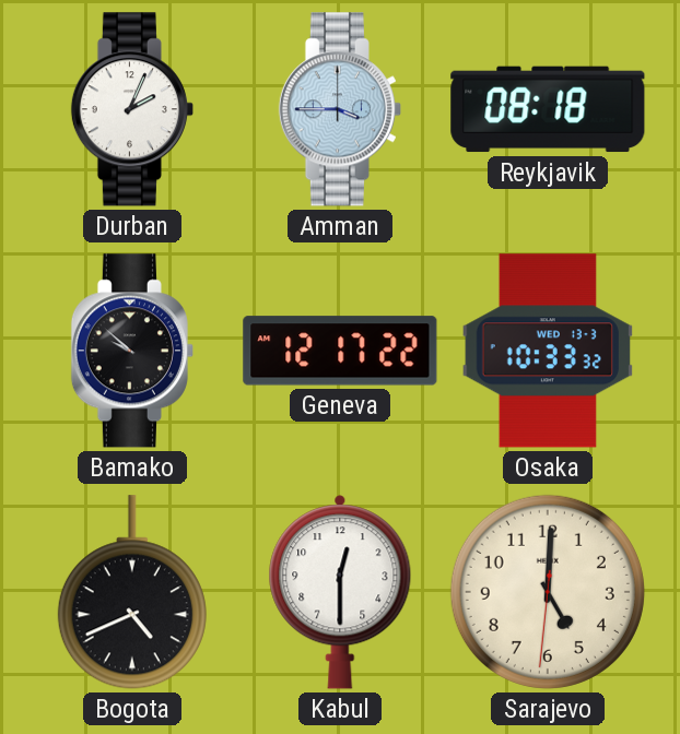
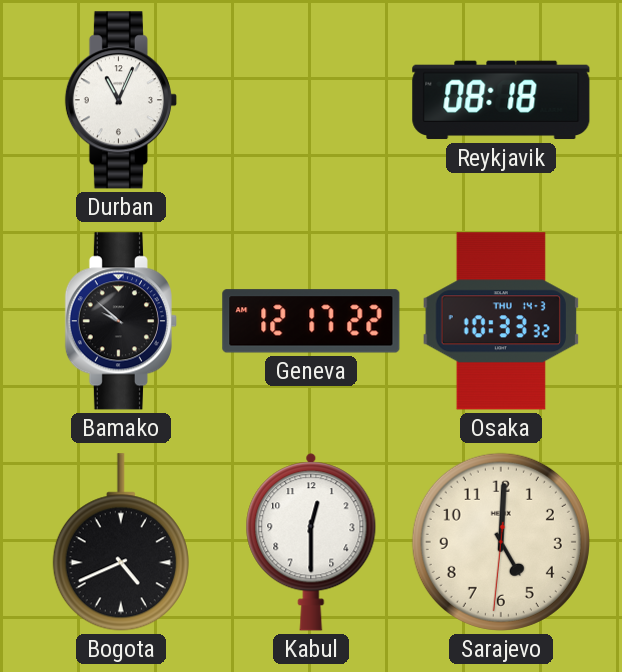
Durban: 2:04 -> 11:04 (121, 100)
Amman: 3:45 -> none (340, 109)
Osaka date: WED 13-3 -> THU 14-3 (500, 321)
